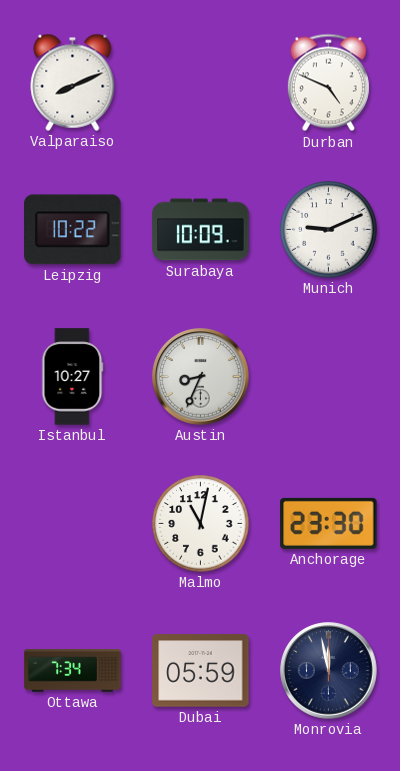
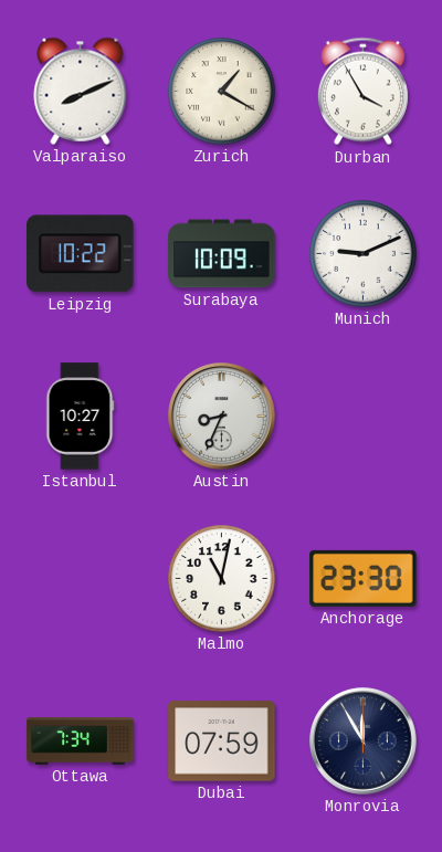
Zurich: none -> 1:20 (222, 92)
Durban: 4:49 -> 3:55 (362, 92)
Dubai: 05:59 -> 07:59 (222, 741)
Monrovia: 11:58 -> 11:55 (364, 741)
